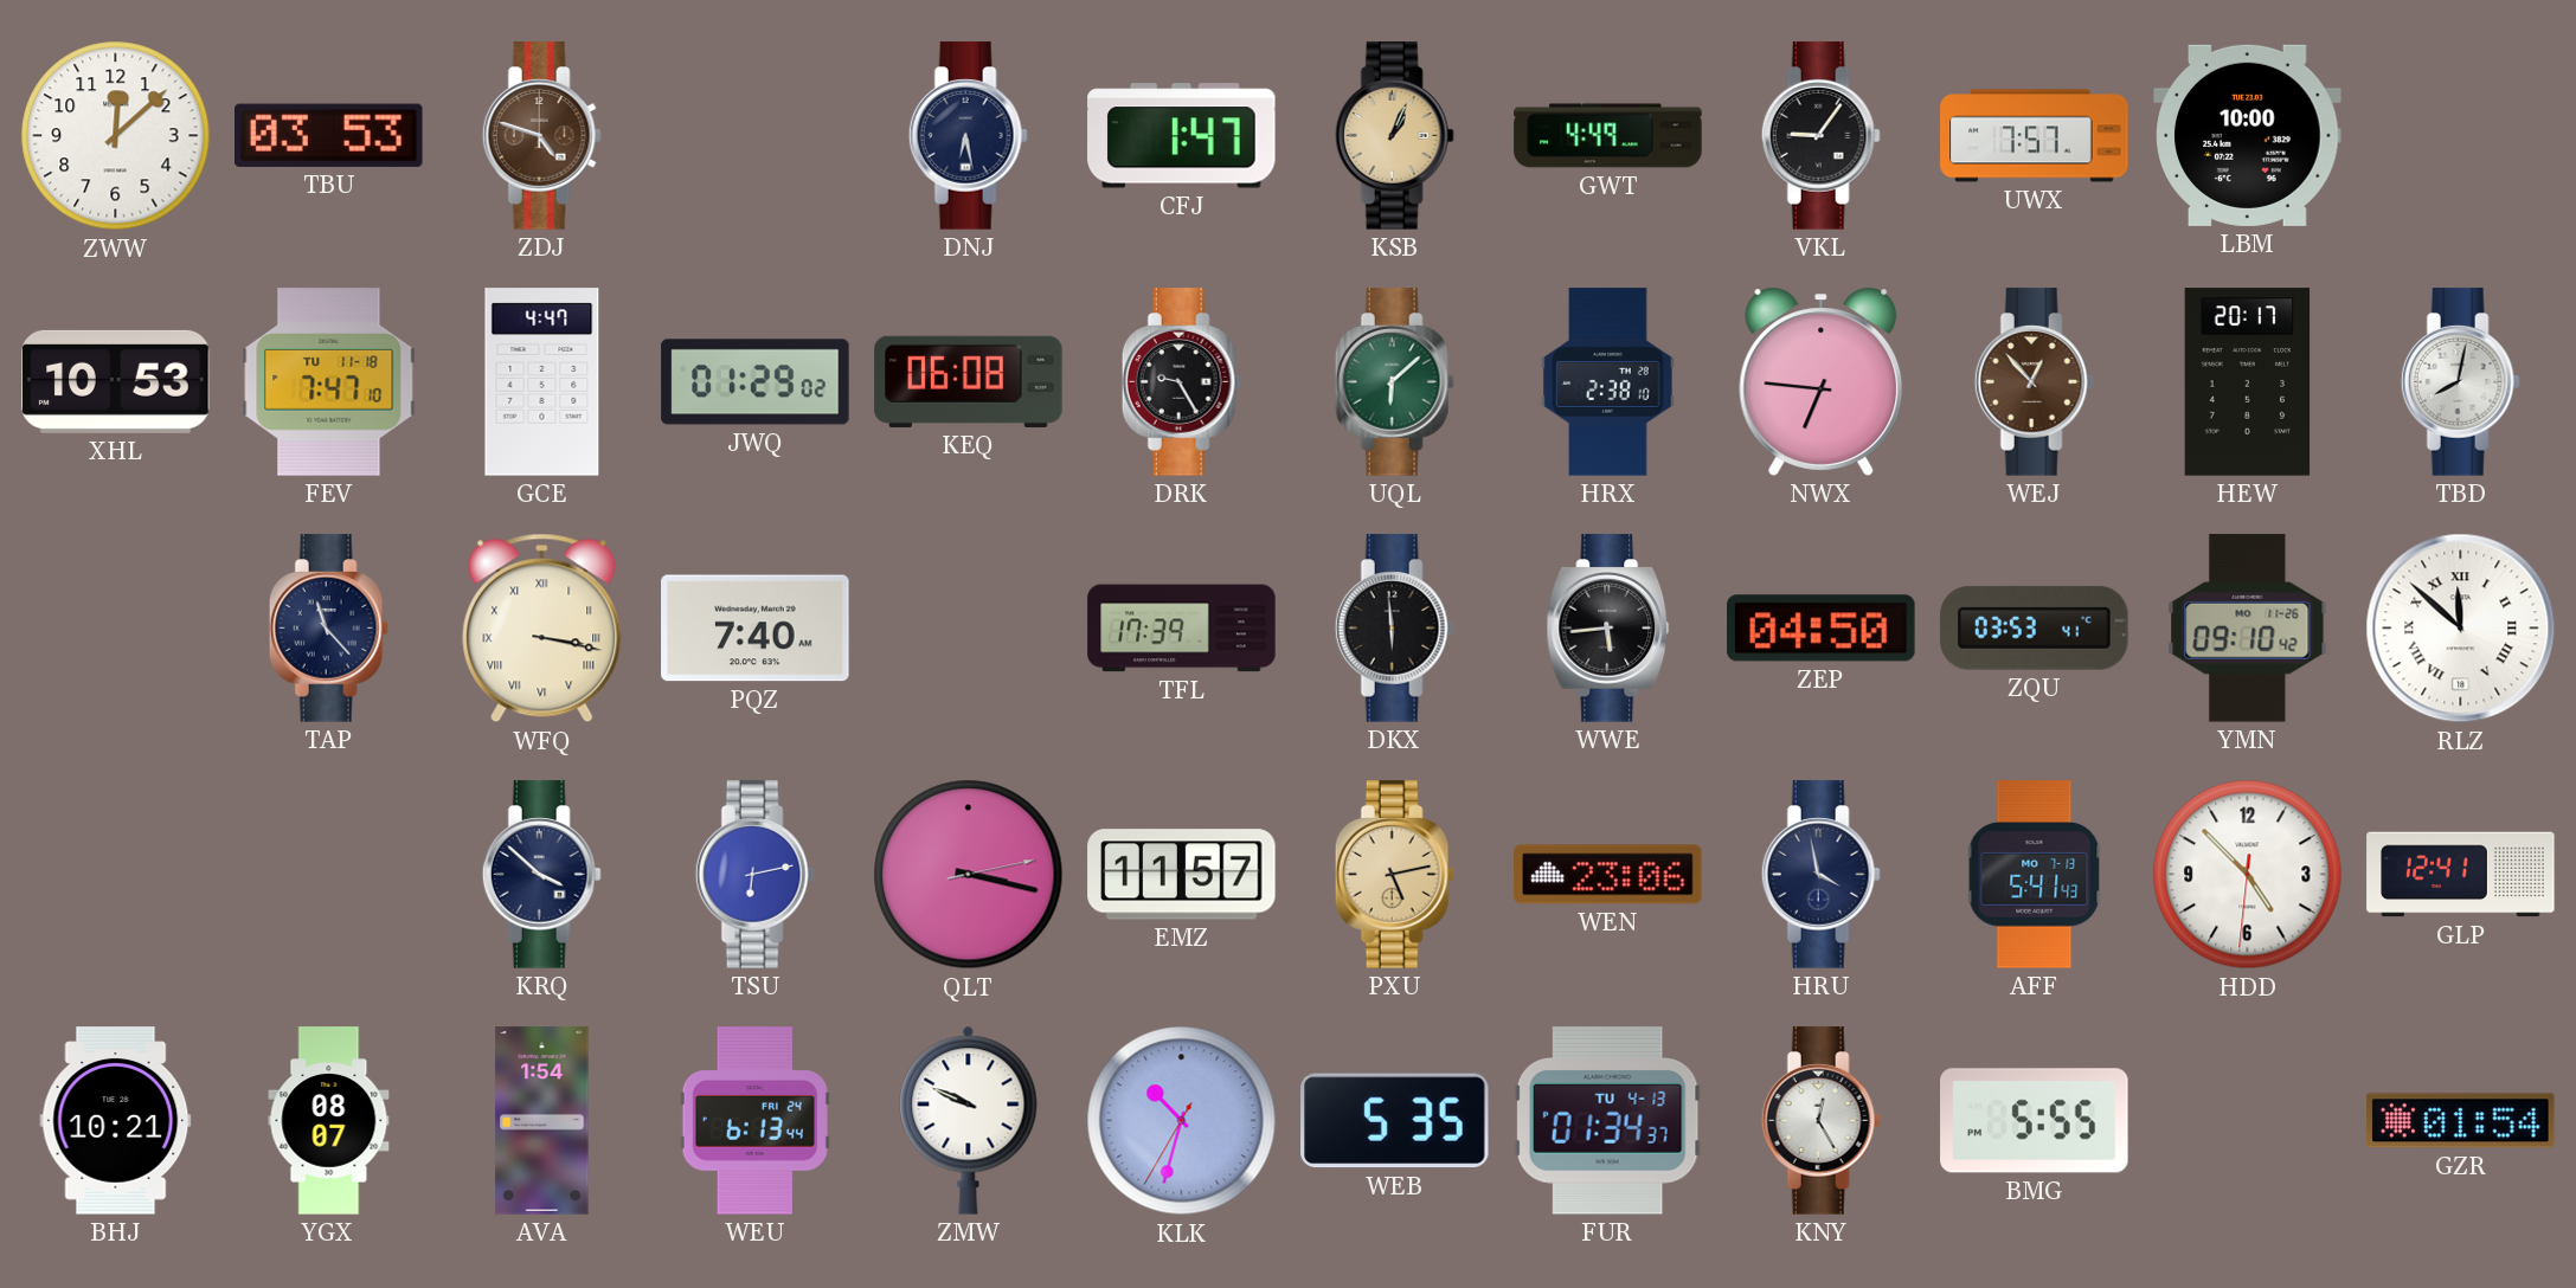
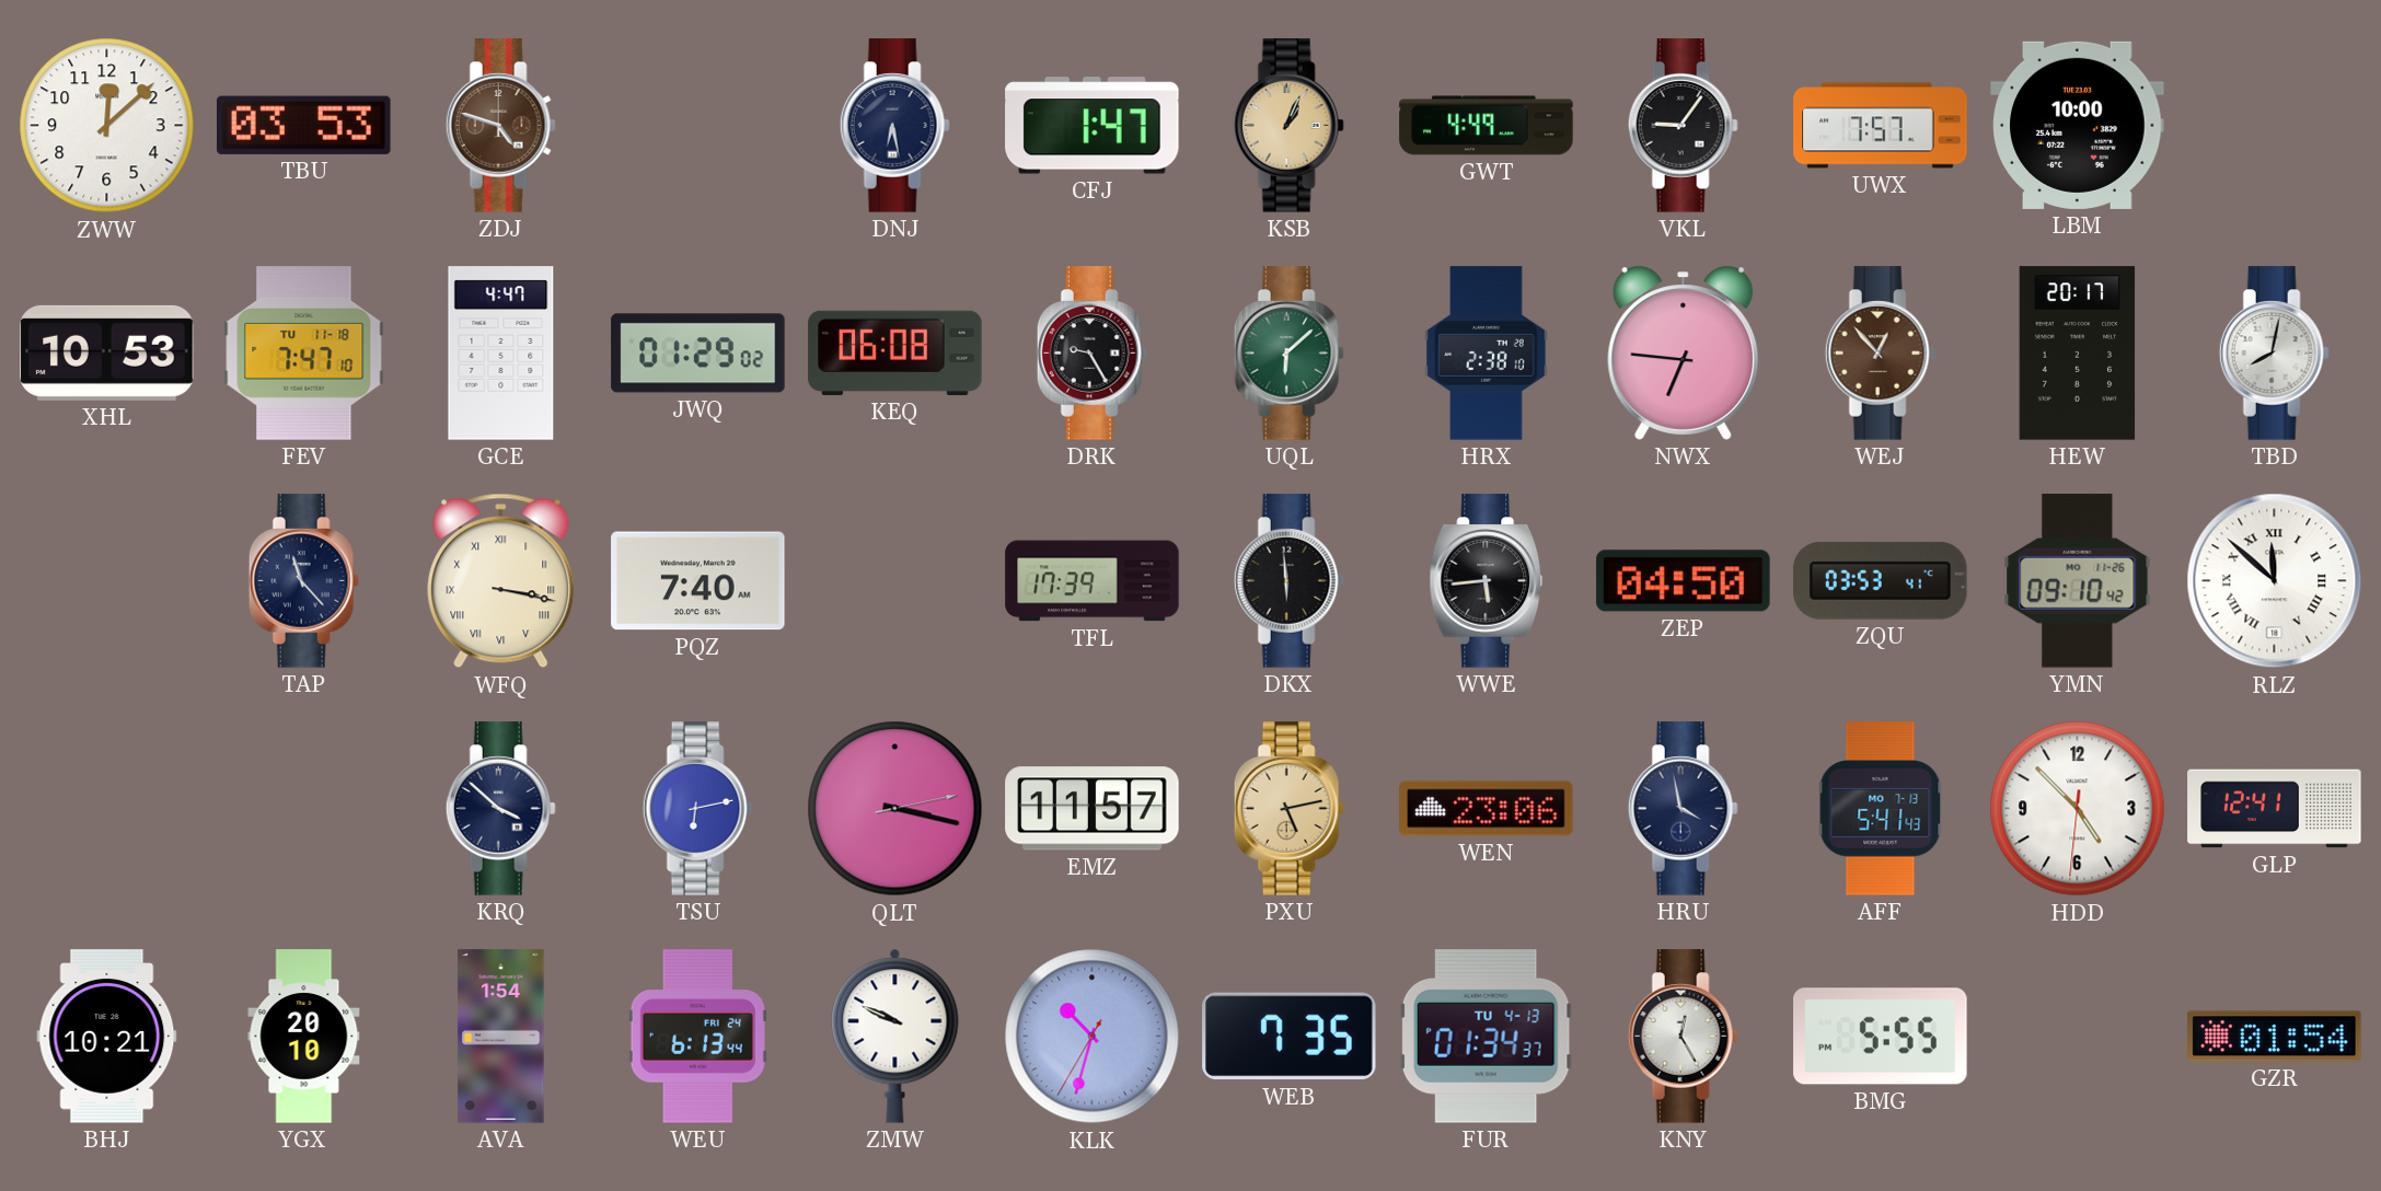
YGX: 08:07 -> 20:10 (304, 1037)
WEB: 5:35 -> 7:35 (1290, 1037)
